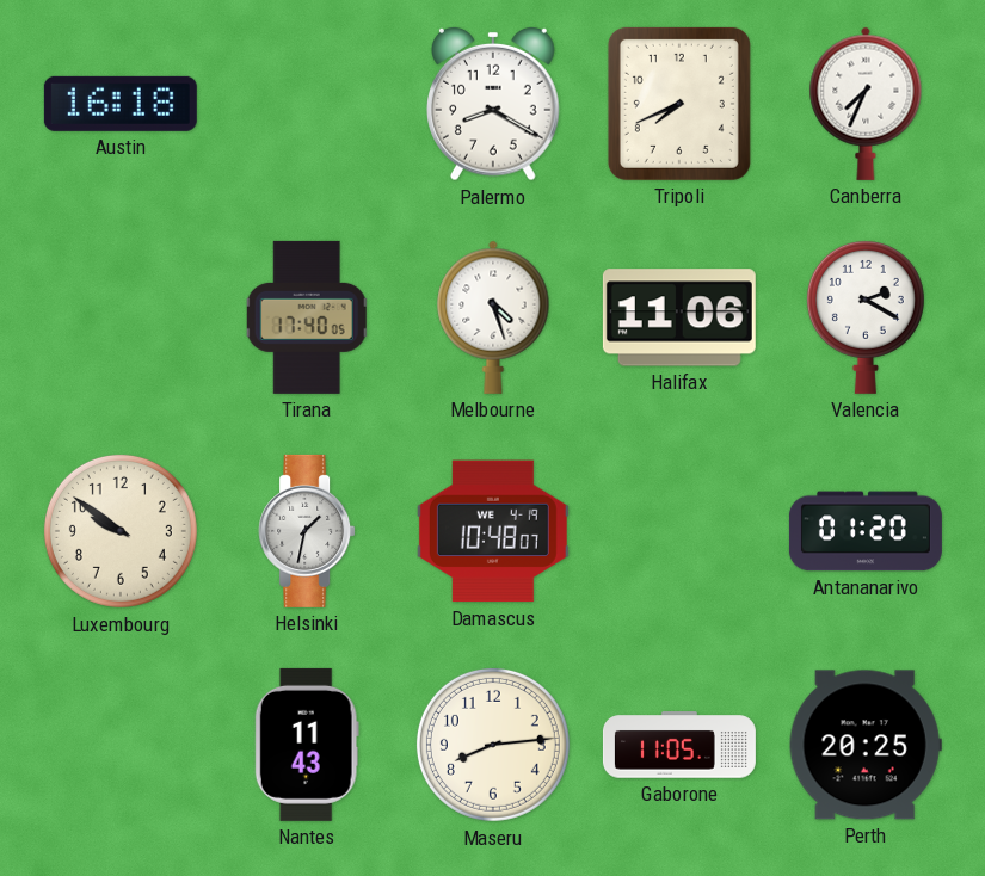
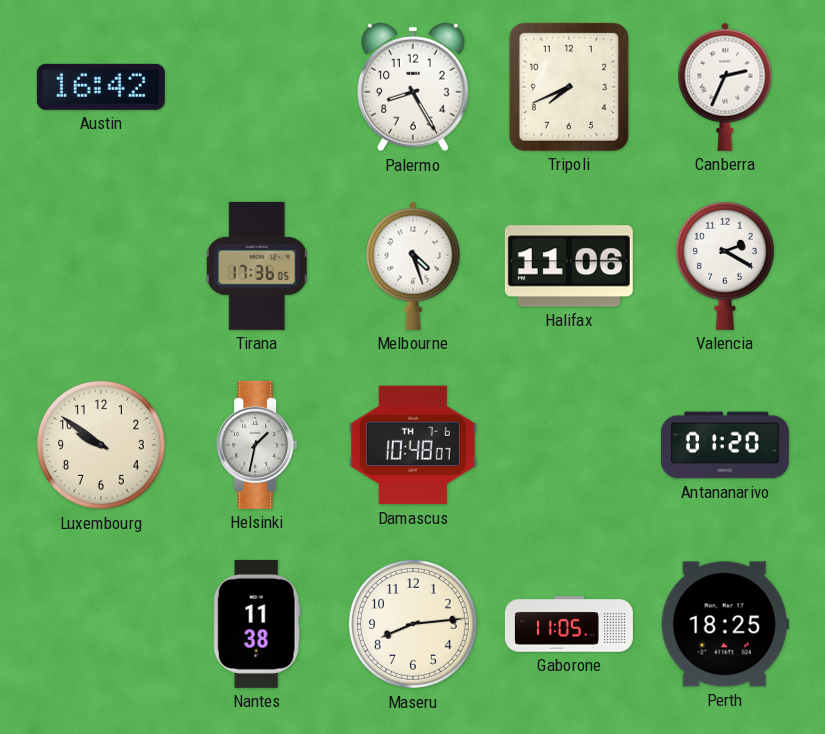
Austin: 16:18 -> 16:42 (101, 87)
Palermo: 8:20 -> 8:25 (414, 87)
Canberra: 7:34 -> 2:34 (725, 87)
Tirana: 17:40 -> 17:36 (257, 266)
Damascus date: WE 4-19 -> TH 7-6 (413, 445)
Nantes: 11:43 -> 11:38 (257, 624)
Perth: 20:25 -> 18:25 (725, 624)
